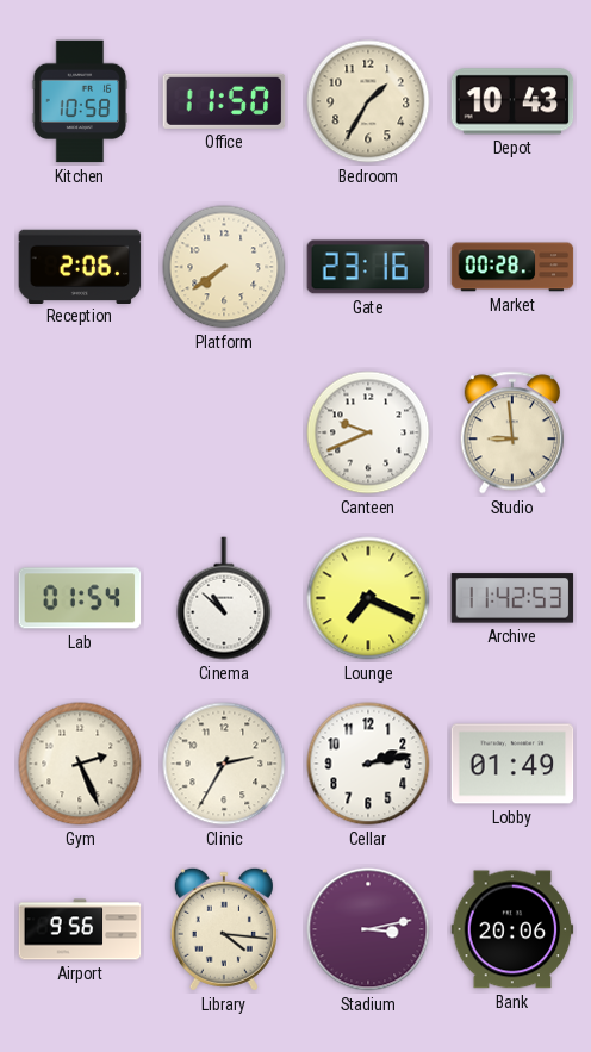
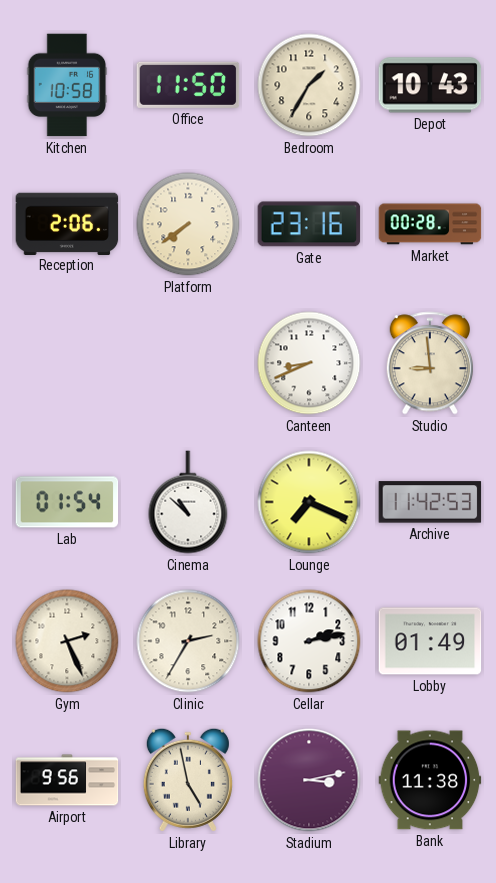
Canteen: 9:41 -> 8:41 (309, 363)
Library: 4:16 -> 4:58 (188, 780)
Bank: 20:06 -> 11:38 (430, 780)
